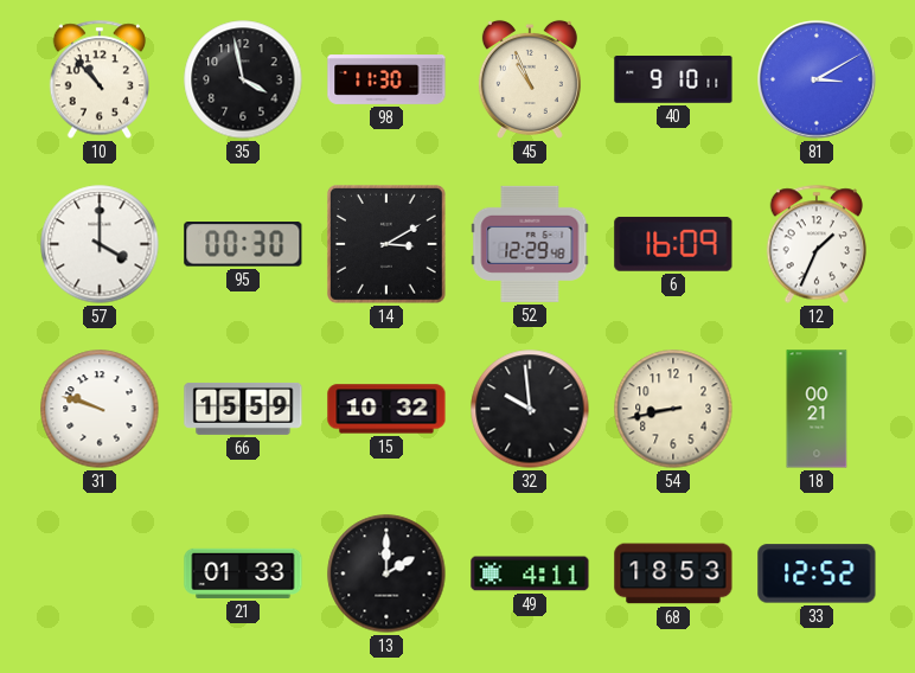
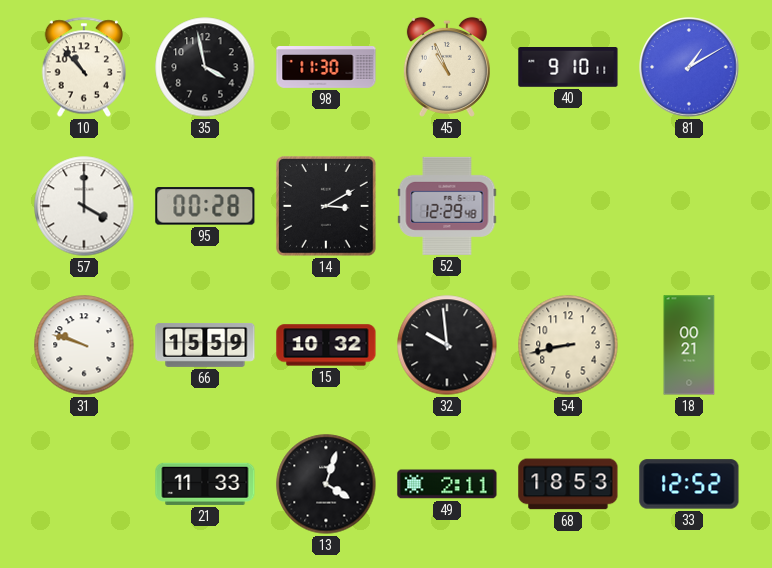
81: 3:10 -> 1:10 (689, 67)
95: 00:30 -> 00:28 (205, 206)
6: 16:09 -> none (673, 244)
12: 1:34 -> none (817, 244)
21: 01:33 -> 11:33 (205, 484)
13: 2:00 -> 4:03 (326, 484)
49: 4:11 -> 2:11 (447, 484)
